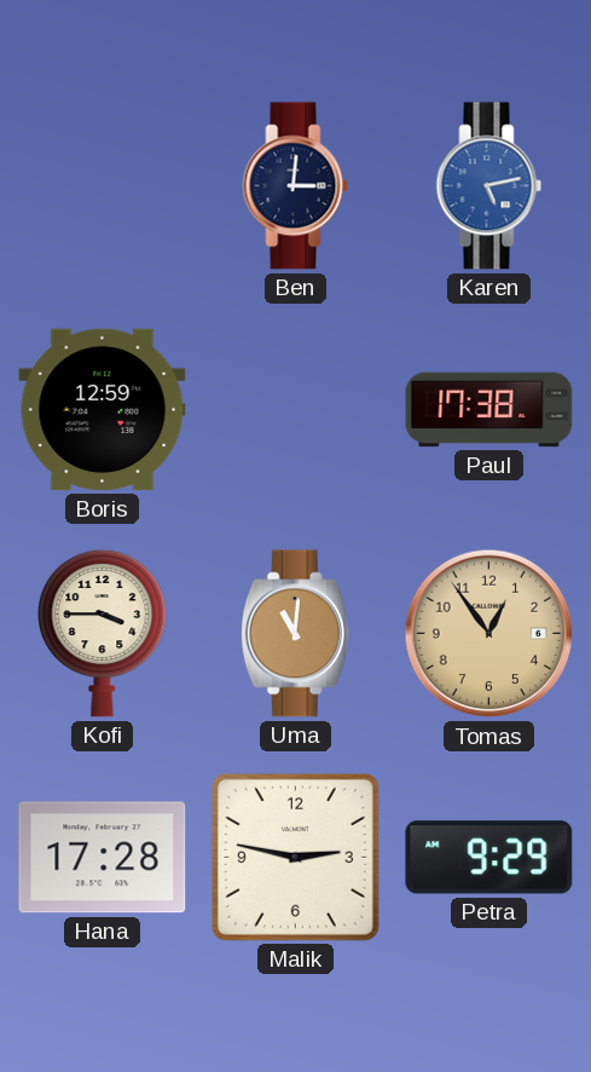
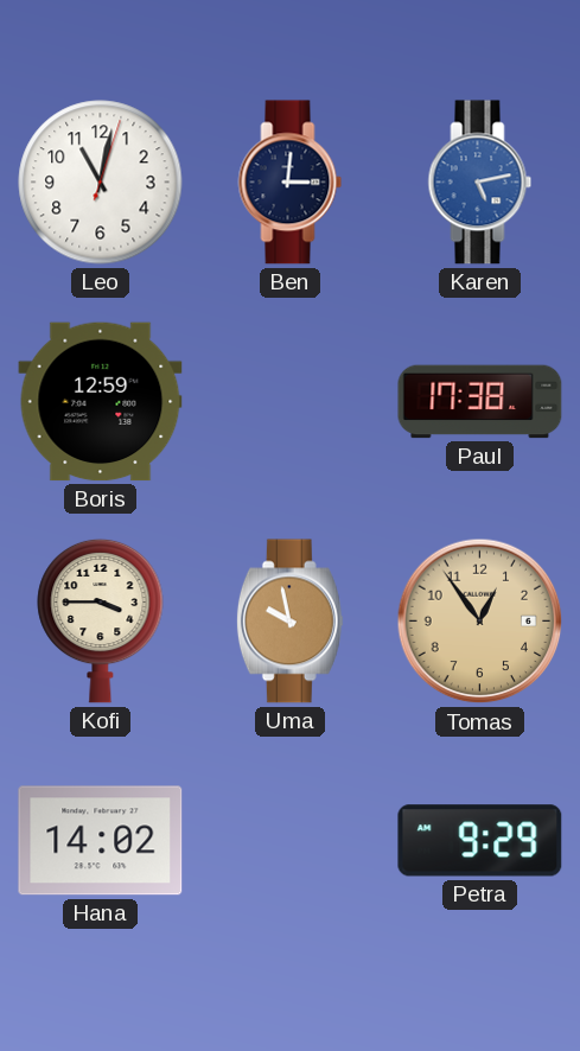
Leo: none -> 11:02 (101, 183)
Uma: 11:01 -> 9:58 (289, 622)
Hana: 17:28 -> 14:02 (101, 841)
Malik: 2:47 -> none (295, 857)
